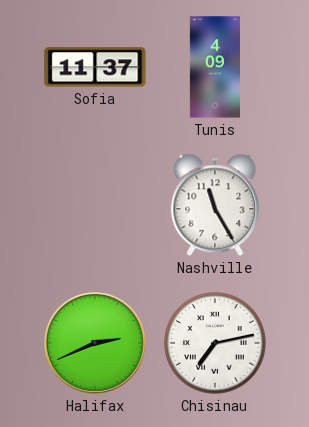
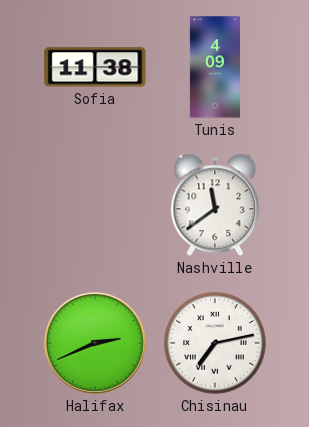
Sofia: 11:37 -> 11:38 (95, 67)
Nashville: 11:25 -> 11:39 (215, 205)
